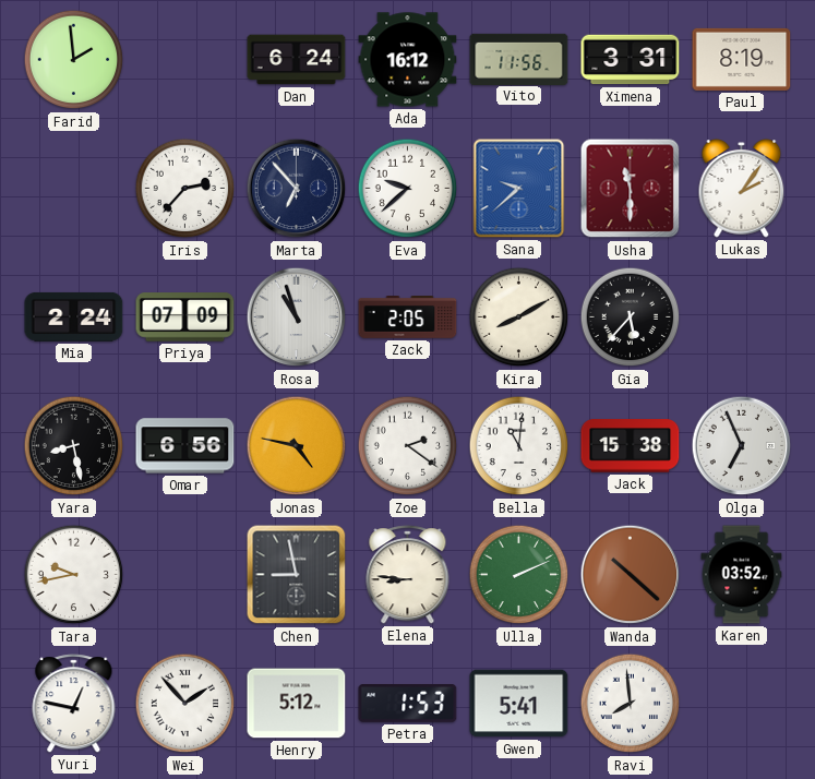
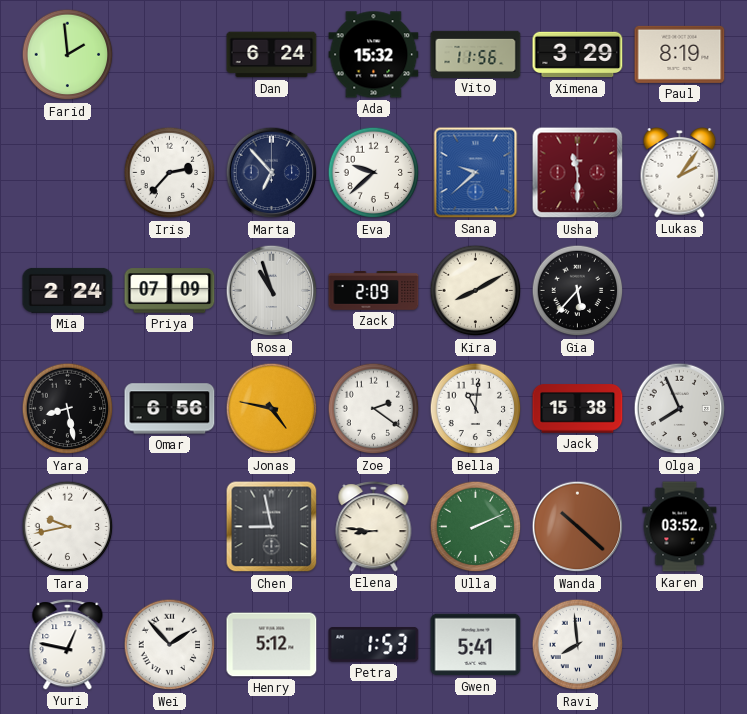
Ada: 16:12 -> 15:32 (374, 55)
Ximena: 3:31 -> 3:29 (578, 55)
Zack: 2:05 -> 2:09 (374, 291)
Olga: 6:56 -> 7:56 (680, 409)
